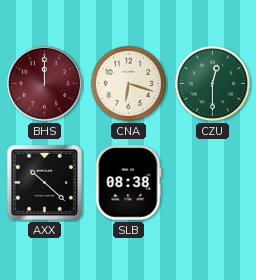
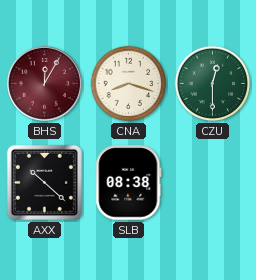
BHS: 12:00 -> 12:05 (44, 83)
CNA: 6:18 -> 8:18 (129, 84)
